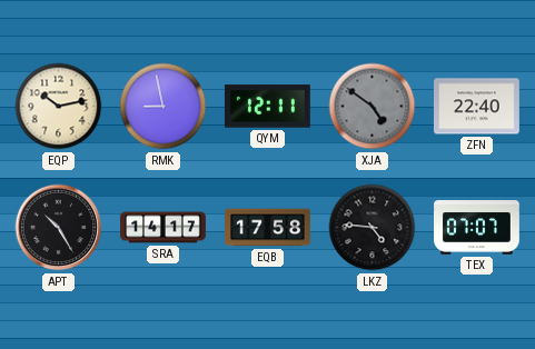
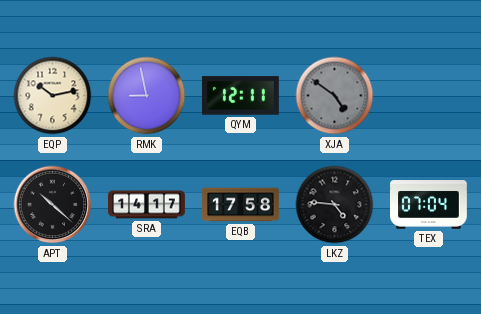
ZFN: 22:40 -> none (477, 107)
APT: 10:25 -> 10:22 (53, 205)
TEX: 07:07 -> 07:04 (429, 205)
